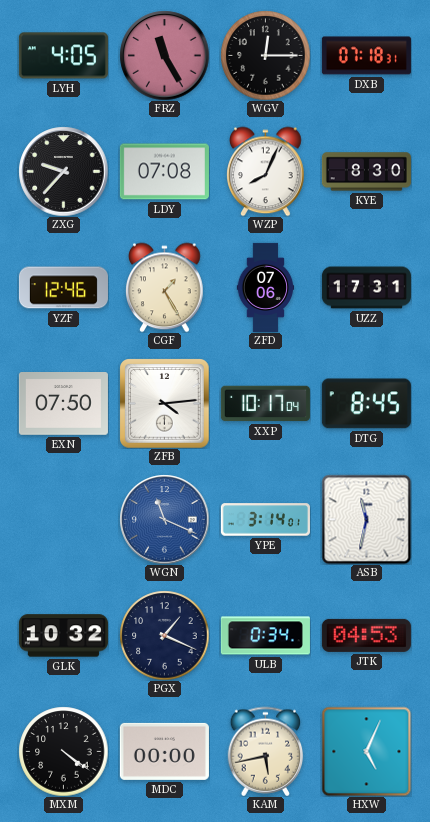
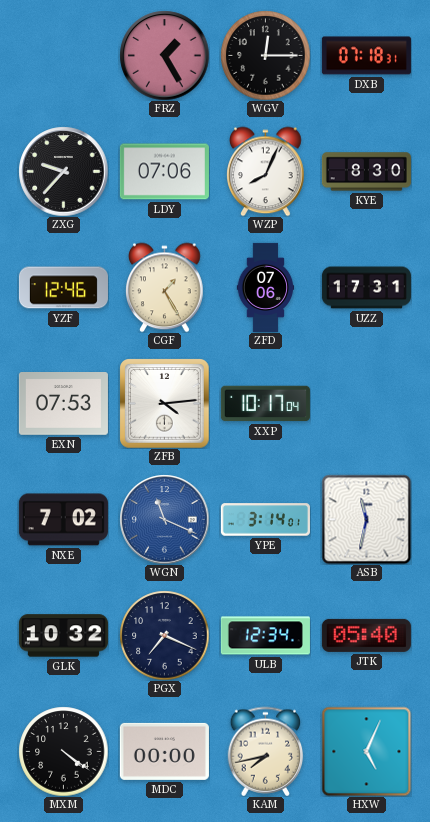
LYH: 4:05 -> none (63, 56)
FRZ: 11:25 -> 1:25 (164, 55)
LDY: 07:08 -> 07:06 (164, 172)
EXN: 07:50 -> 07:53 (63, 404)
DTG: 8:45 -> none (366, 404)
NXE: none -> 7:02 (63, 520)
PGX: 1:19 -> 7:19 (164, 635)
ULB: 0:34 -> 12:34 (265, 636)
JTK: 04:53 -> 05:40 (366, 635)
KAM: 5:43 -> 7:43 (266, 751)
